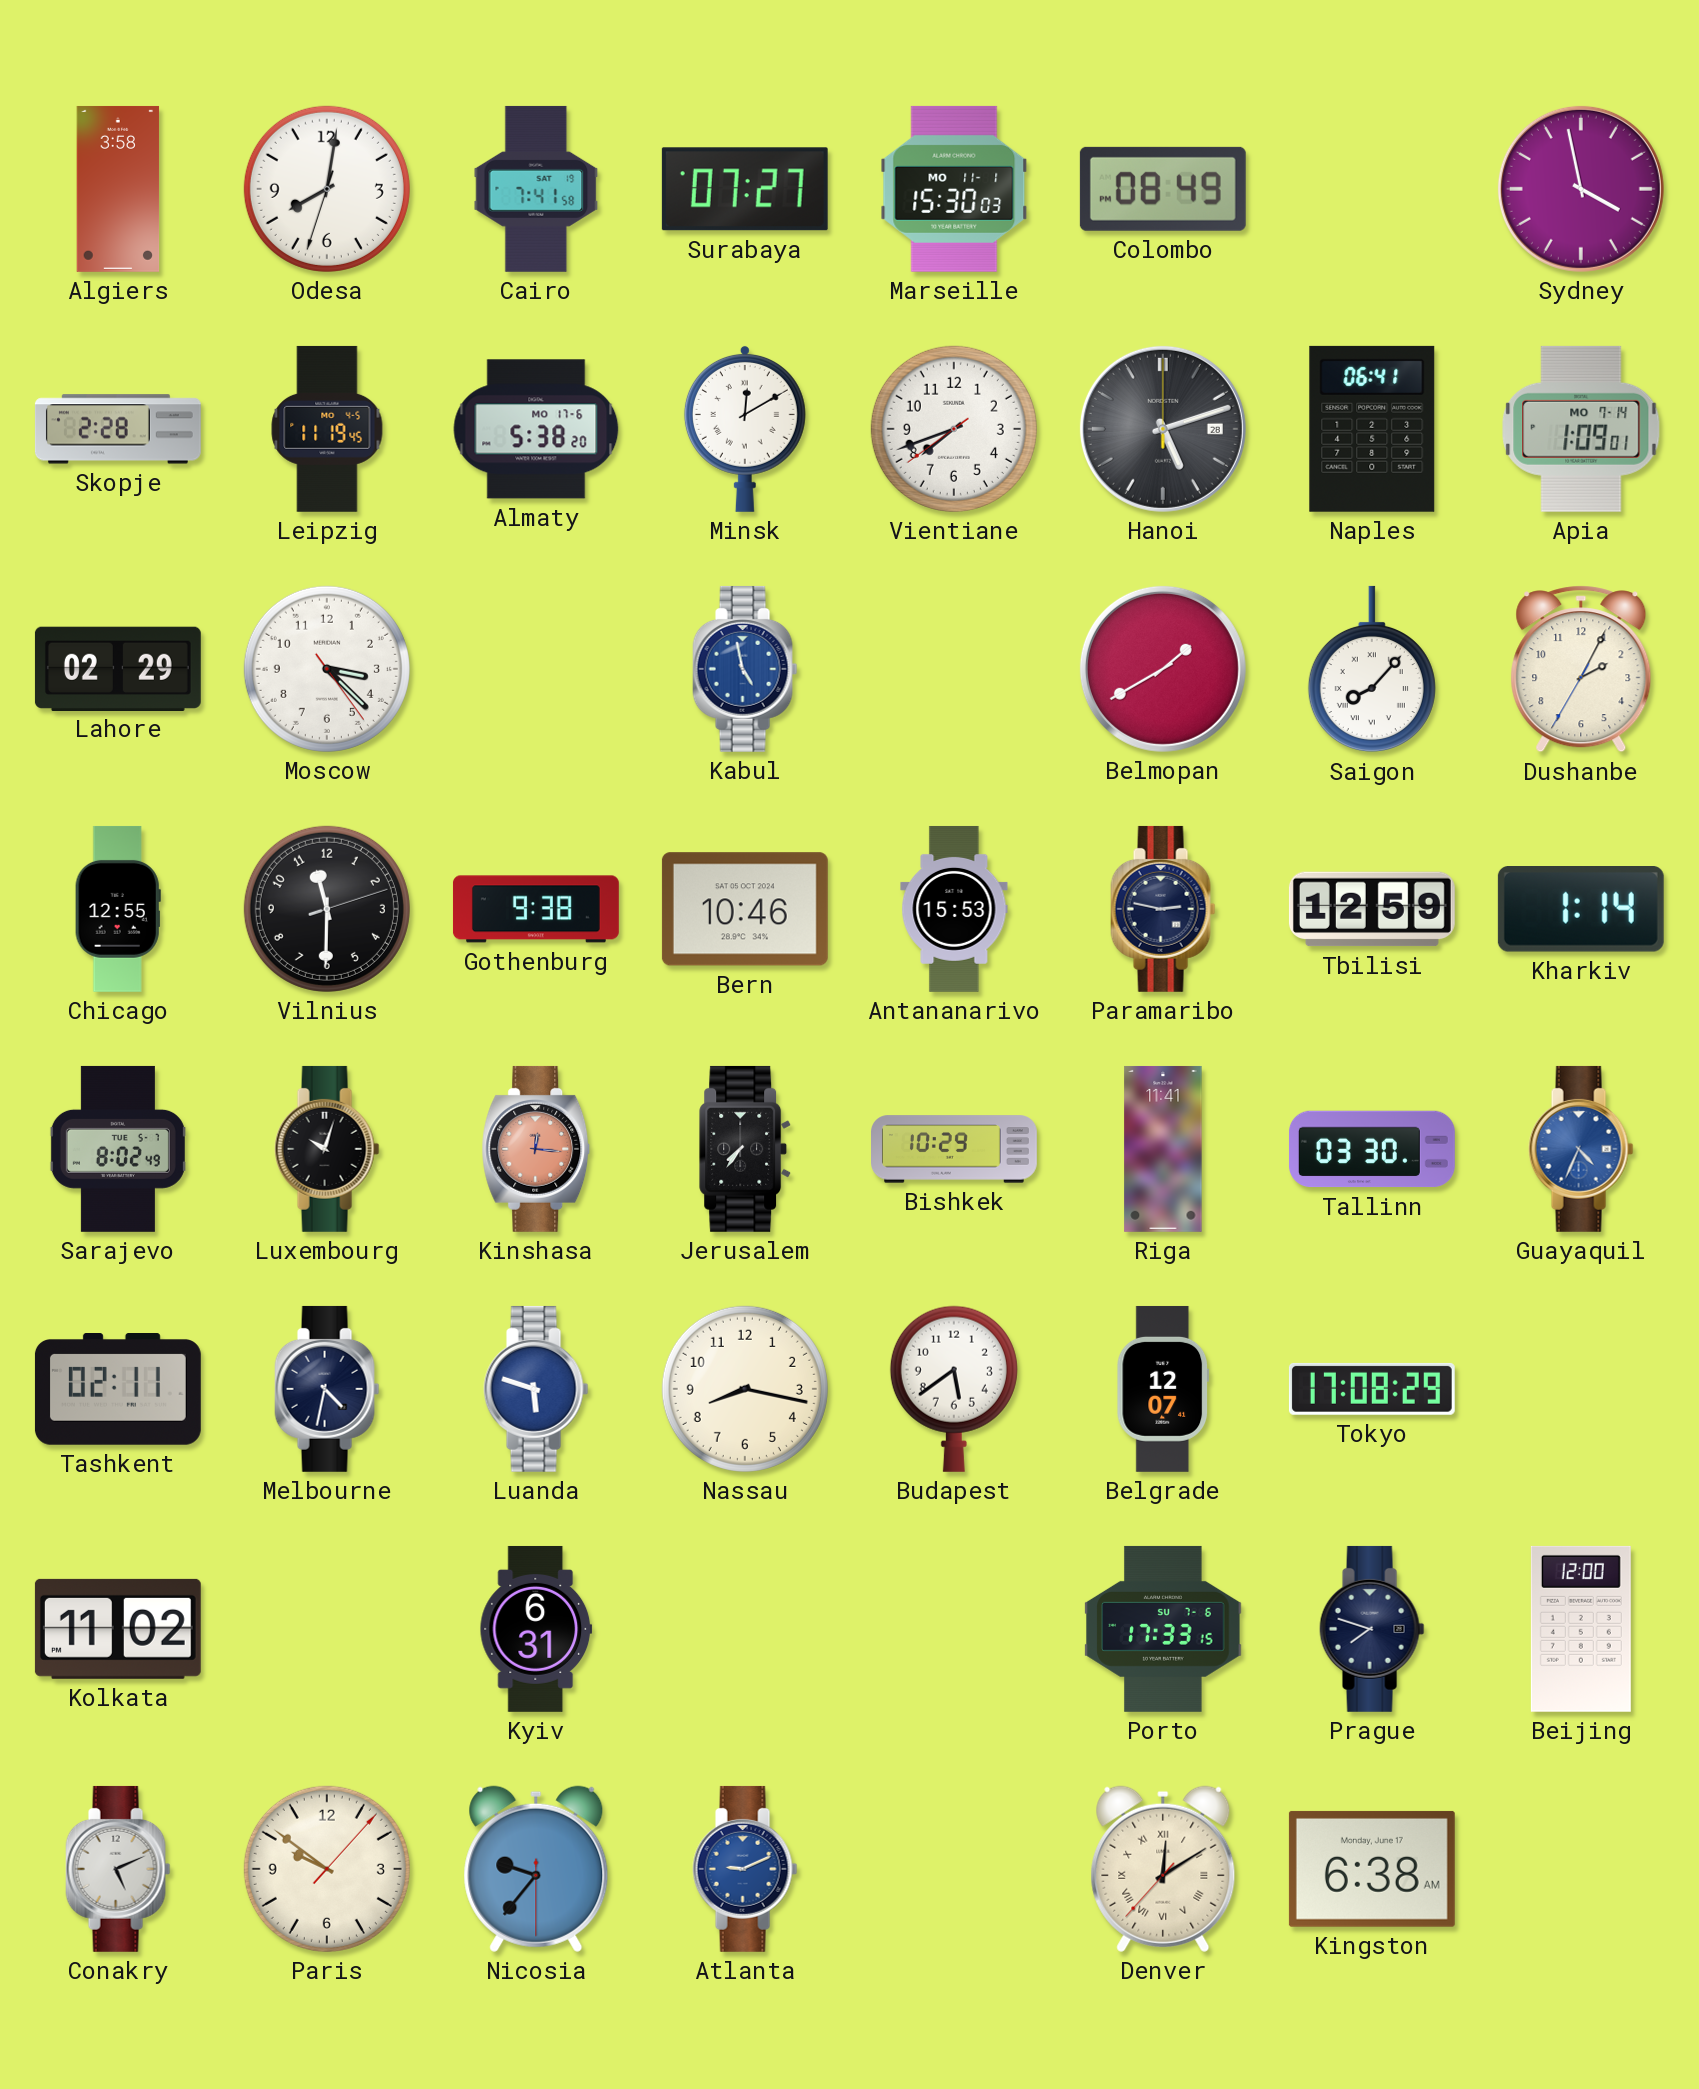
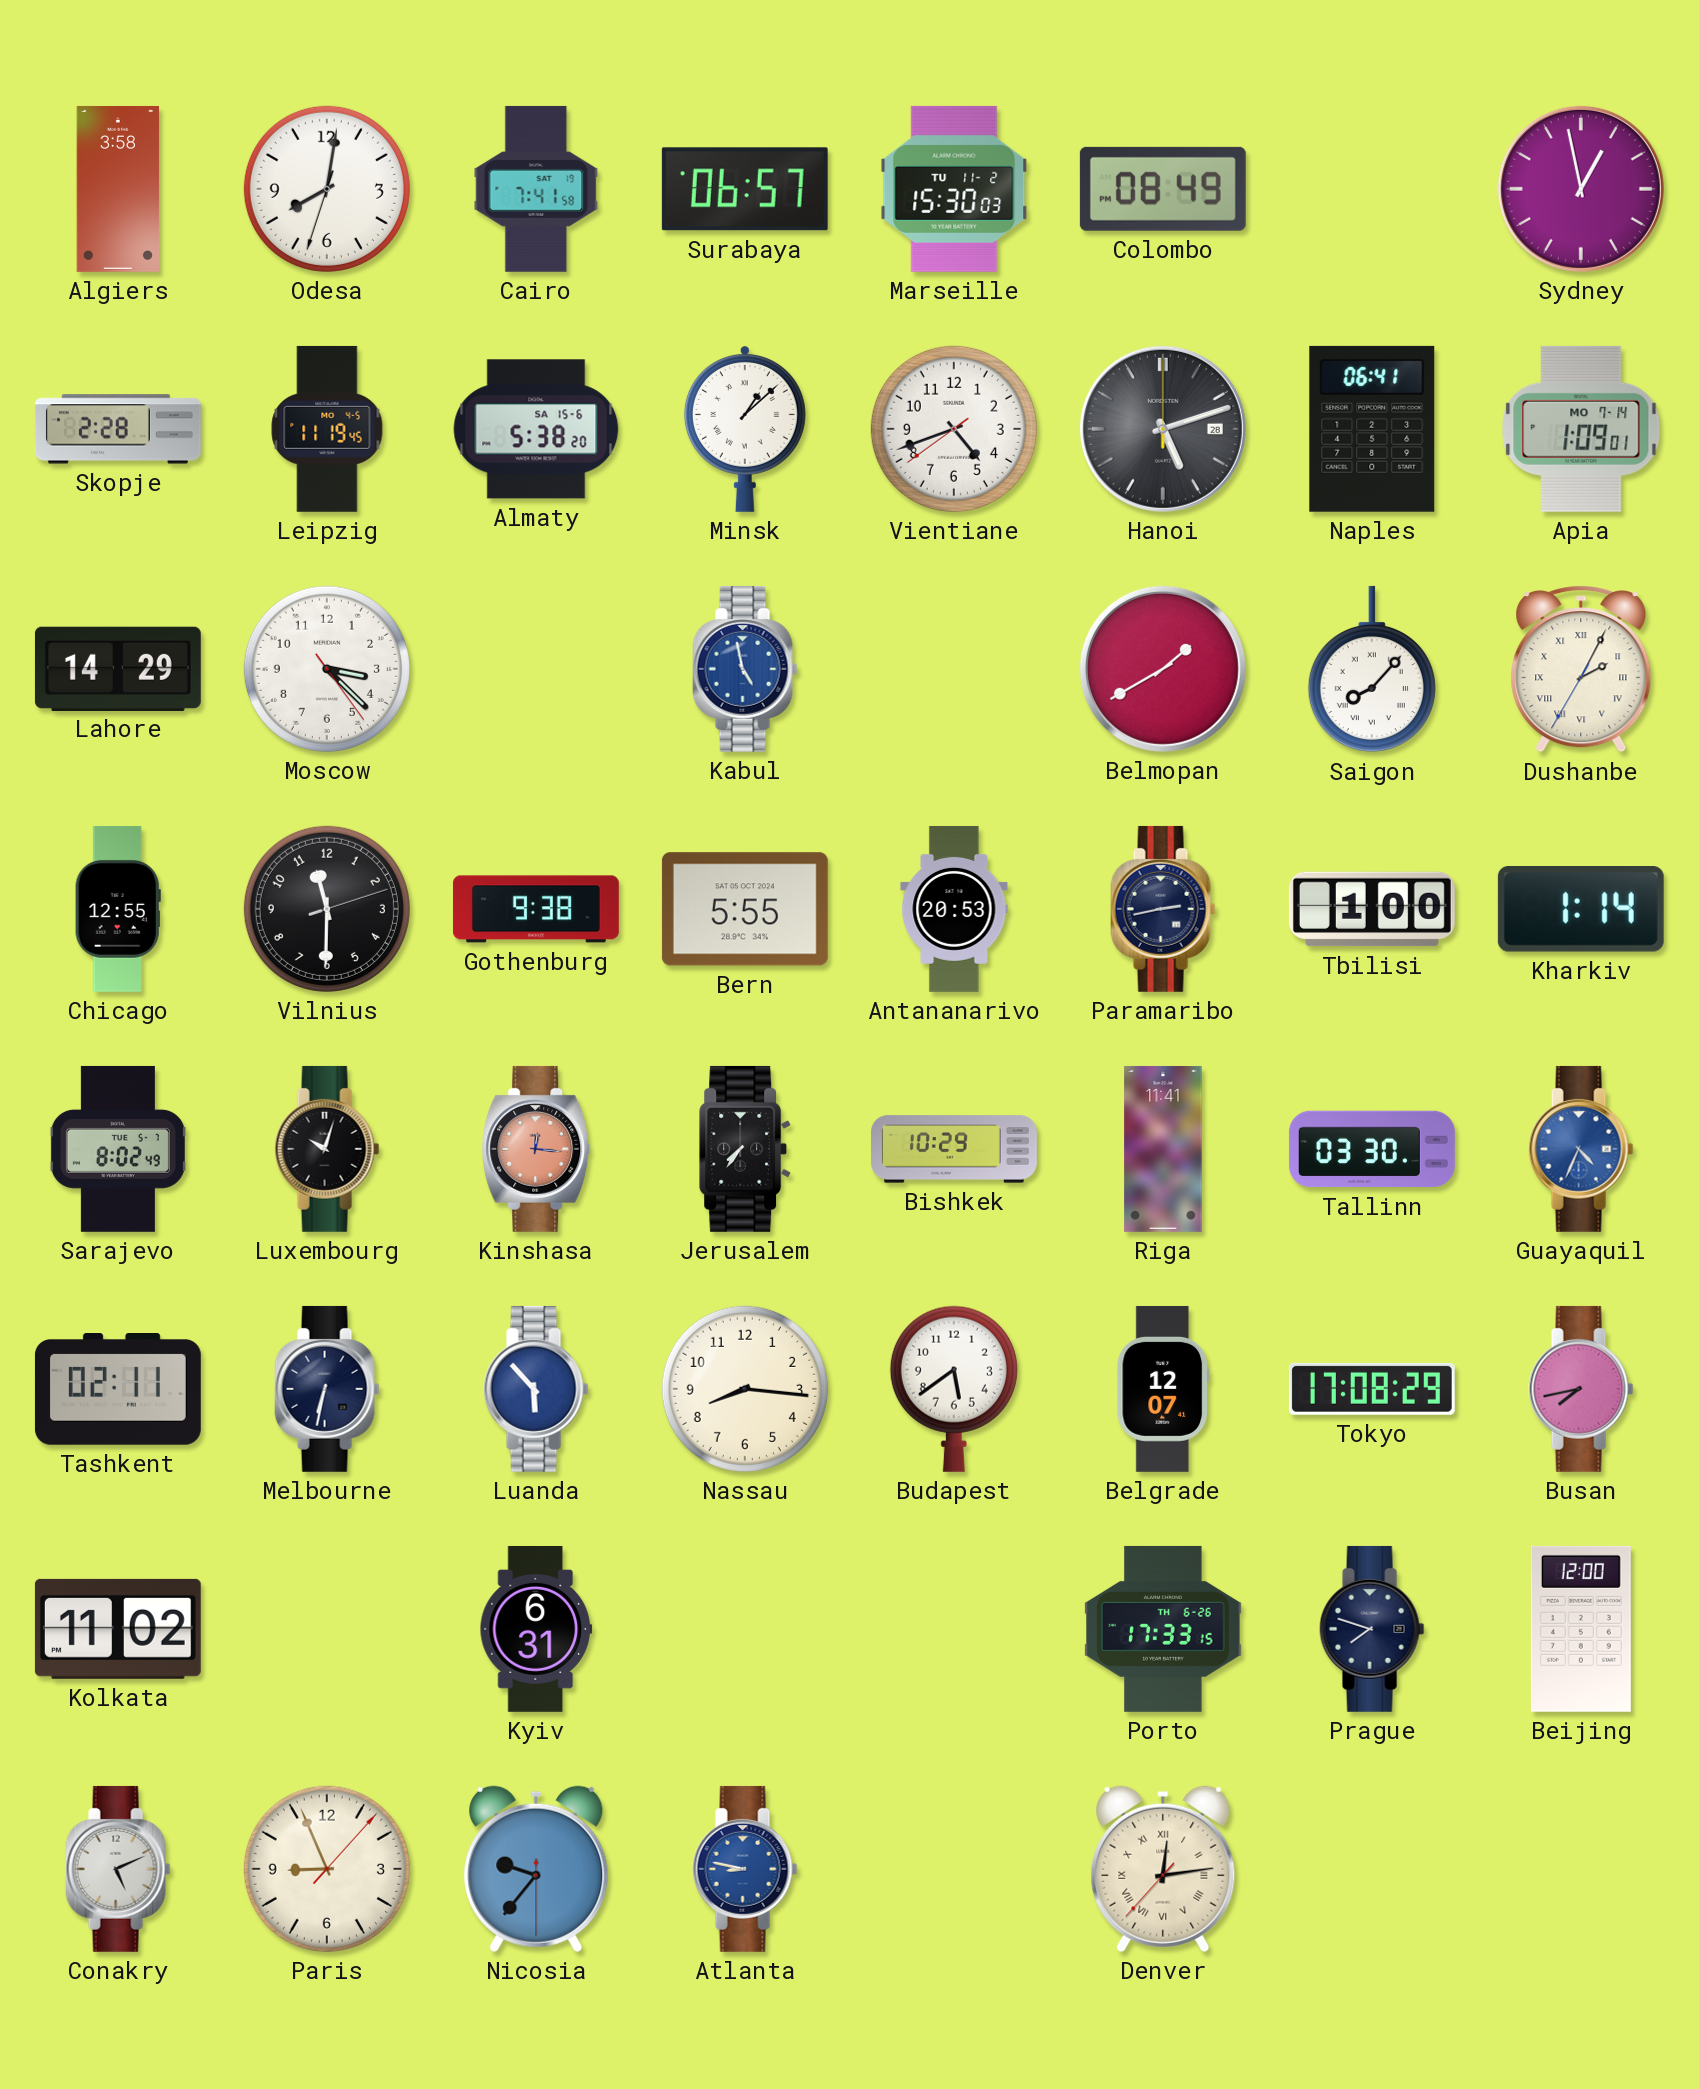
Surabaya: 07:27 -> 06:57 (745, 189)
Marseille date: MO 11-1 -> TU 11-2 (954, 189)
Sydney: 3:58 -> 12:58 (1581, 189)
Almaty date: MO 17-6 -> SA 15-6 (536, 429)
Minsk: 12:10 -> 1:08 (745, 428)
Vientiane: 7:41 -> 4:41 (954, 429)
Lahore: 02:29 -> 14:29 (118, 668)
Dushanbe numerals: Arabic -> Roman (1581, 669)
Bern: 10:46 -> 5:55 (745, 909)
Antananarivo: 15:53 -> 20:53 (954, 909)
Paramaribo: 2:47 -> 2:43 (1163, 909)
Tbilisi: 12:59 -> 1:00 (1372, 909)
Melbourne: 4:32 -> 6:32 (327, 1389)
Luanda: 5:48 -> 5:53 (536, 1389)
Nassau: 8:17 -> 8:16 (745, 1389)
Busan: none -> 7:43 (1581, 1389)
Porto date: SU 7-6 -> TH 6-26 (1163, 1629)
Paris: 9:51 -> 8:56 (327, 1869)
Atlanta: 9:11 -> 8:47 (745, 1869)
Denver: 12:09 -> 12:13 (1163, 1869)
Kingston: 6:38 -> none (1372, 1869)
